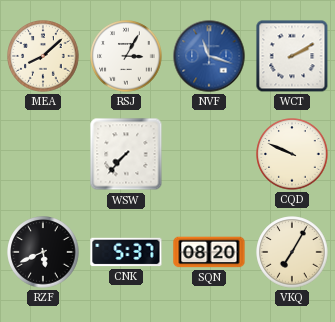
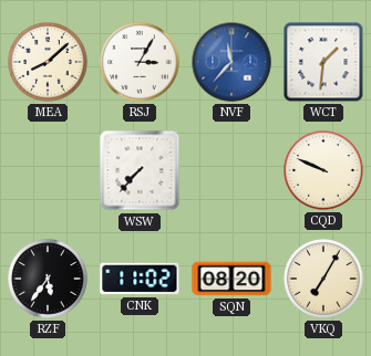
NVF: 11:18 -> 11:37 (231, 62)
WCT: 2:10 -> 1:31 (323, 62)
RZF: 5:41 -> 5:36 (48, 279)
CNK: 5:37 -> 11:02 (140, 279)
